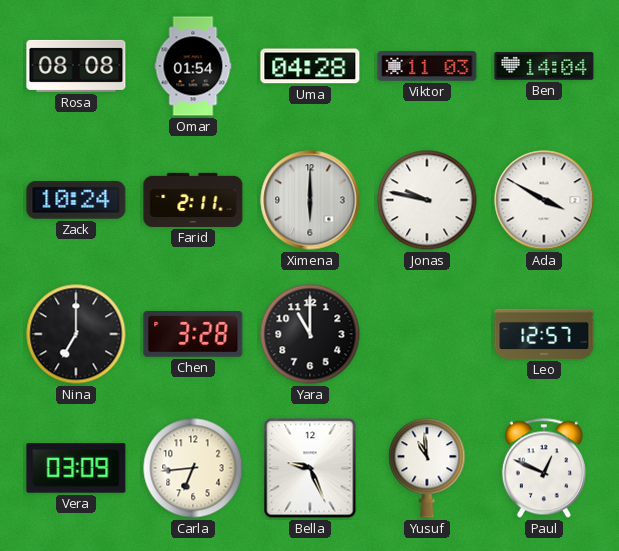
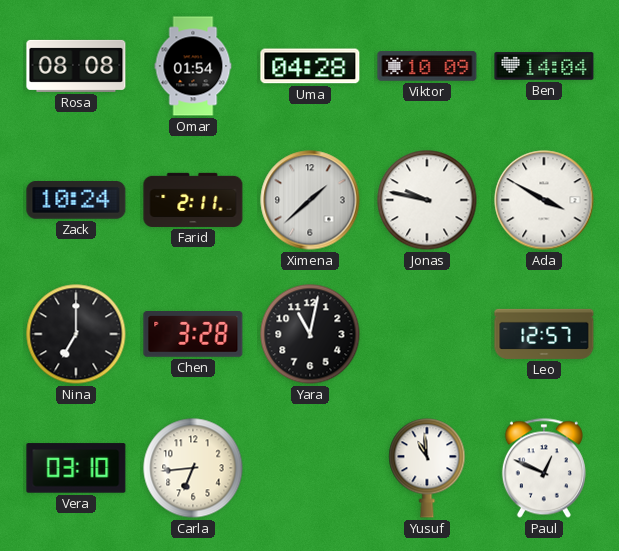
Viktor: 11:03 -> 10:09 (427, 66)
Ximena: 6:00 -> 1:38 (310, 200)
Yara: 11:00 -> 11:02 (310, 334)
Vera: 03:09 -> 03:10 (76, 468)
Bella: 9:26 -> none (310, 468)
